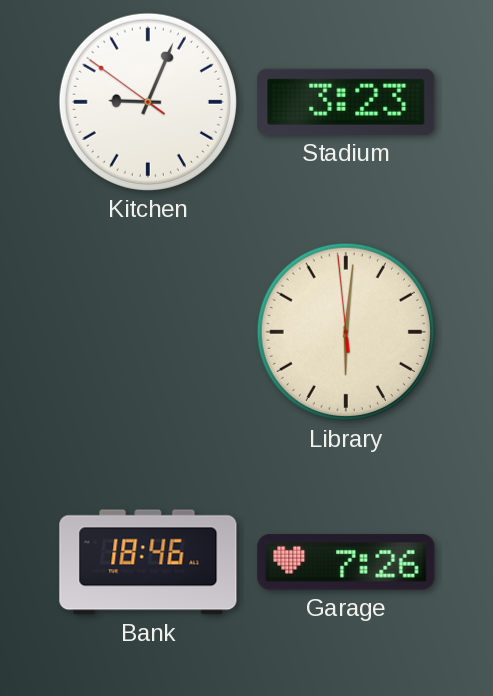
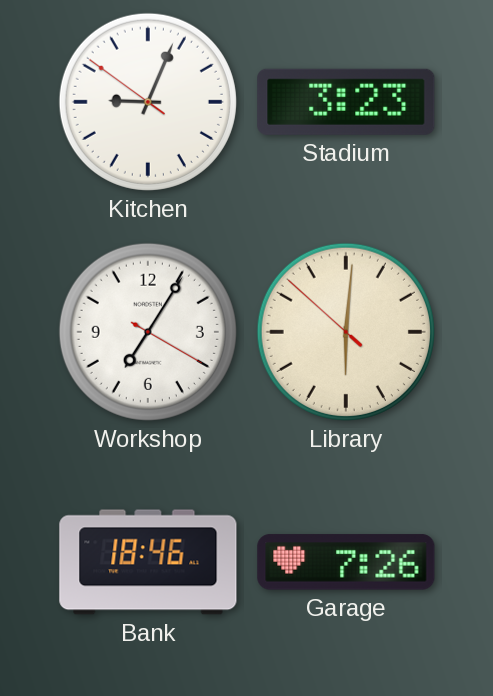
Workshop: none -> 7:05 (148, 332)
Library: 6:00:59 -> 6:00:52 (346, 332)
